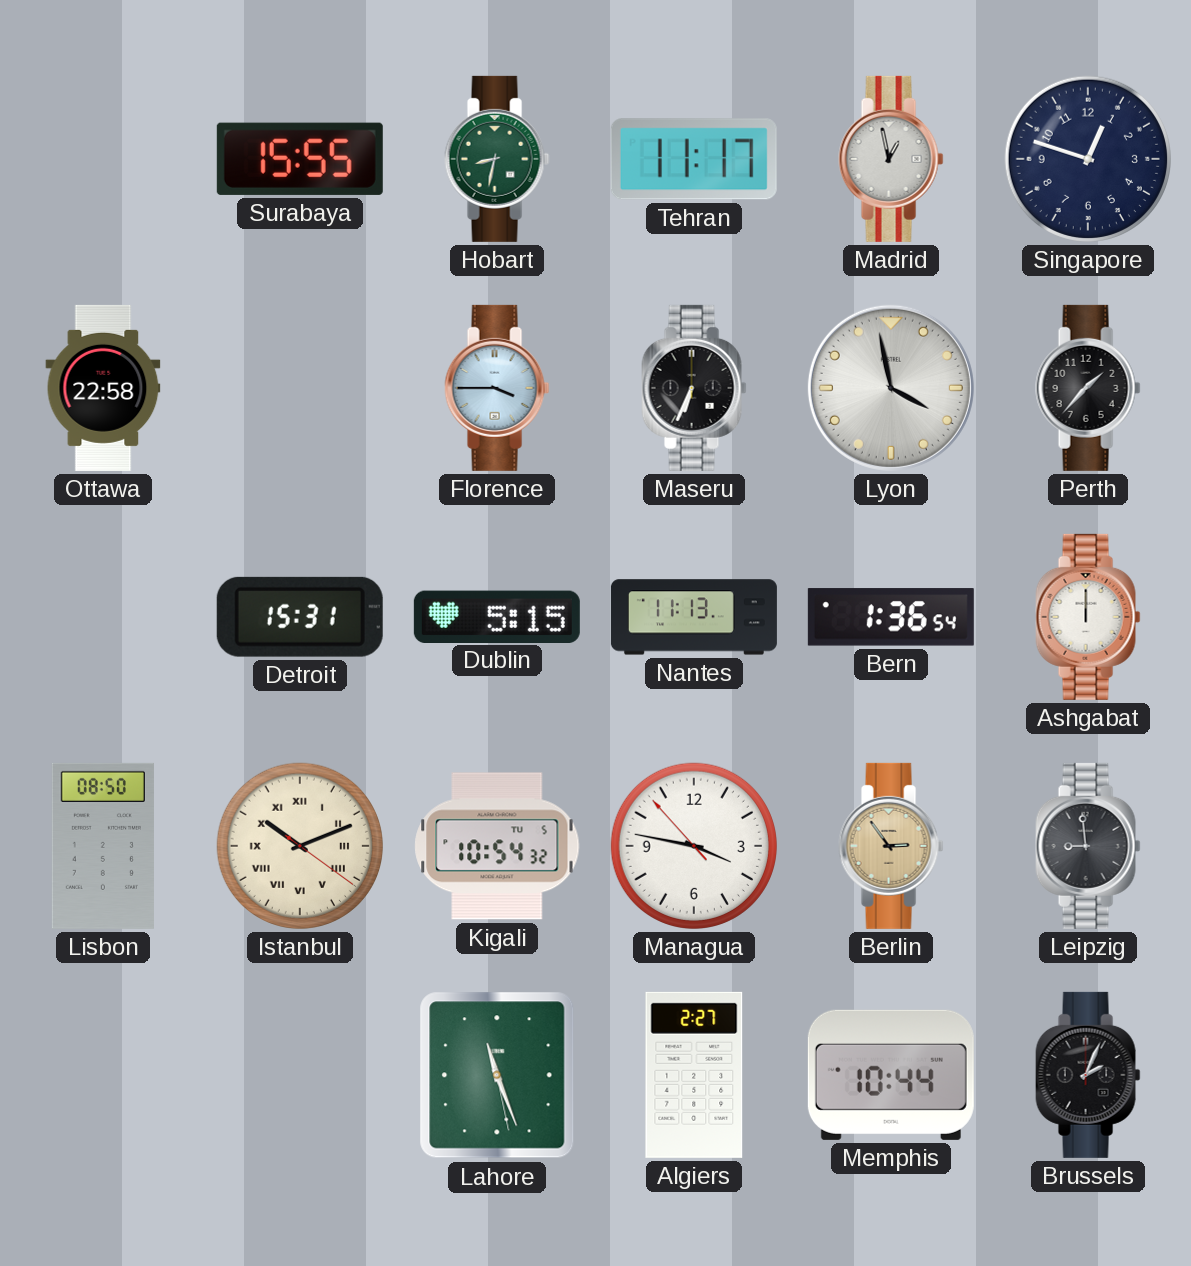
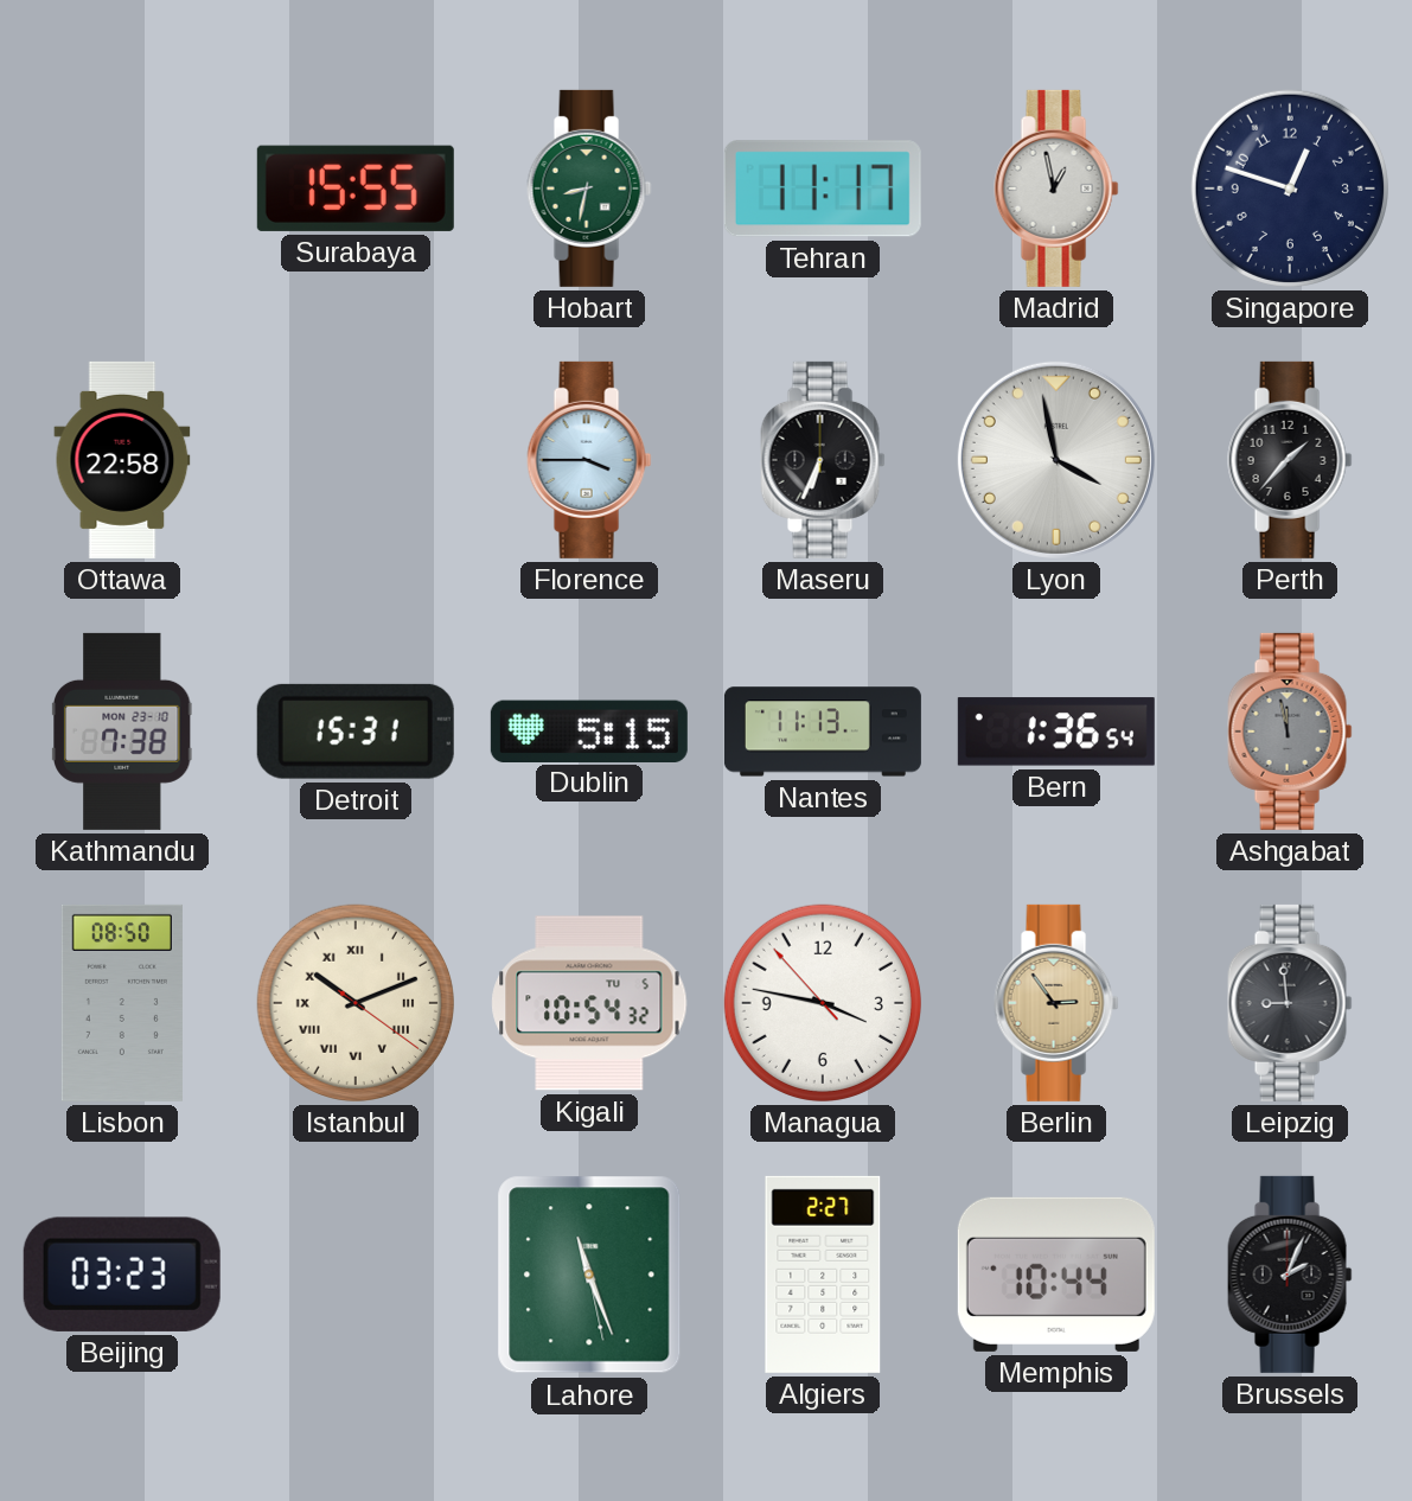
Kathmandu: none -> 7:38 (122, 732)
Ashgabat: 12:00 -> 11:58 (1290, 732)
Ashgabat dial: white -> grey (1290, 732)
Beijing: none -> 03:23 (122, 1275)
